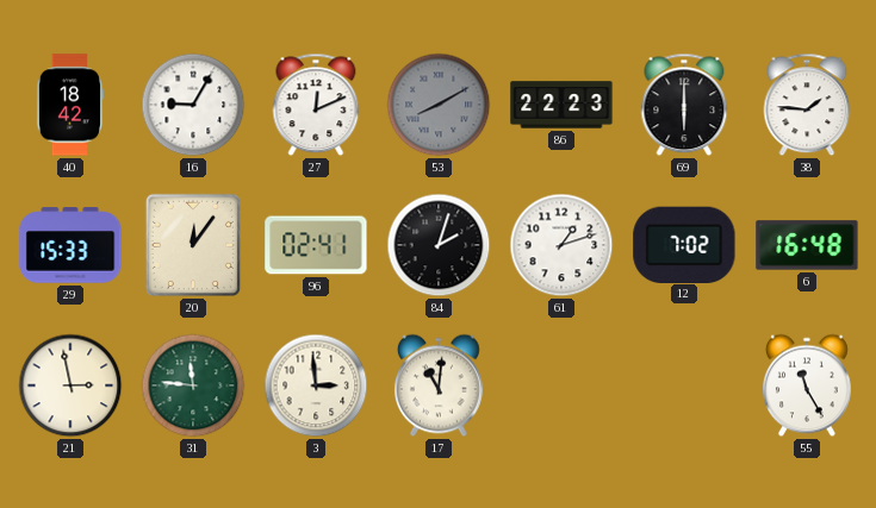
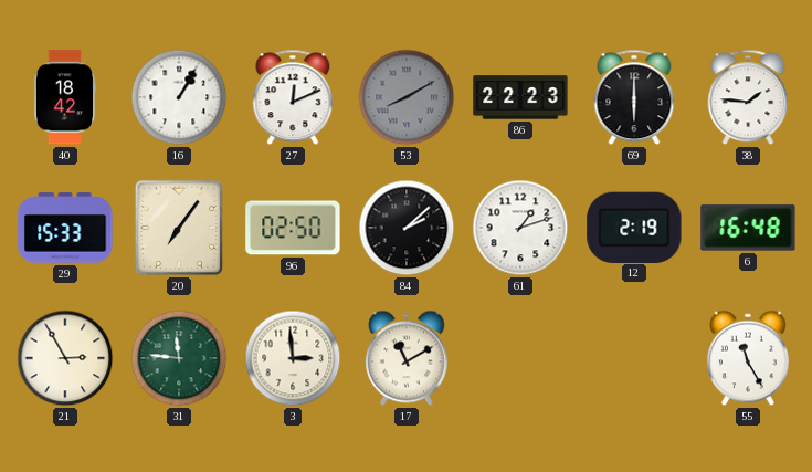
16: 9:05 -> 1:05 (179, 97)
20: 12:06 -> 7:06 (179, 228)
96: 02:41 -> 02:50 (293, 228)
84: 2:03 -> 2:08 (407, 228)
12: 7:02 -> 2:19 (634, 227)
21: 2:58 -> 2:55 (65, 358)
17: 11:01 -> 11:10 (407, 358)
